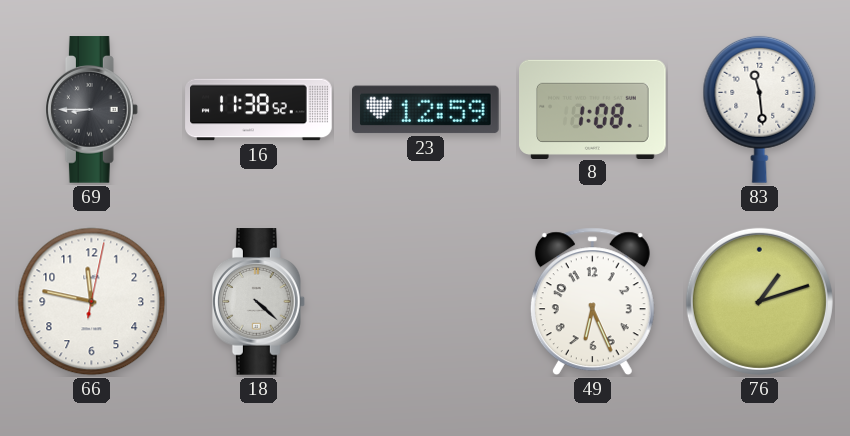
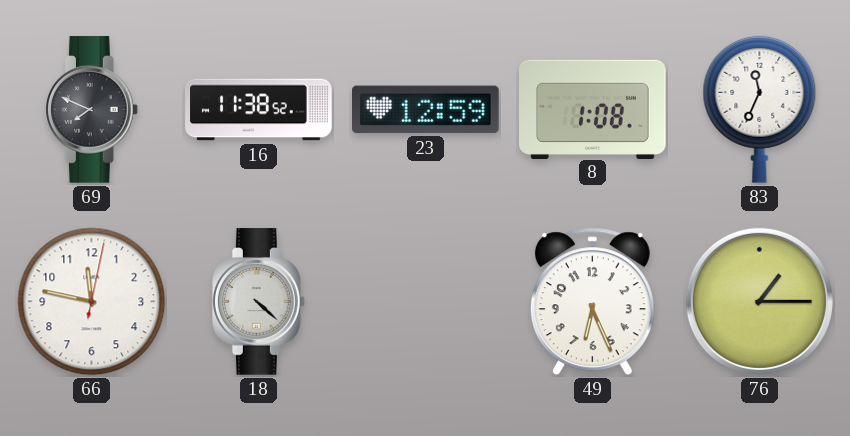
69: 8:45 -> 7:49 (91, 110)
83: 11:29 -> 11:34 (760, 109)
76: 1:12 -> 1:15 (759, 301)
